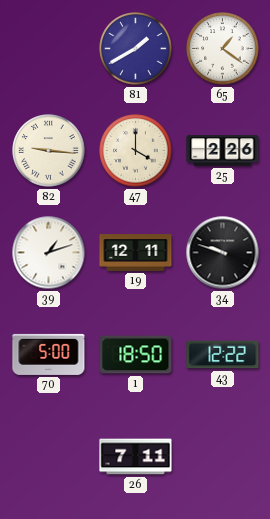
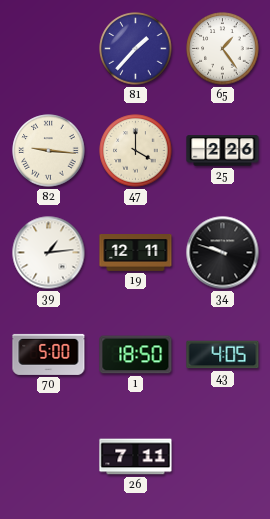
81: 1:40 -> 1:37 (136, 49)
65: 1:21 -> 1:24 (223, 49)
39: 1:12 -> 1:14 (49, 253)
43: 12:22 -> 4:05 (223, 355)
